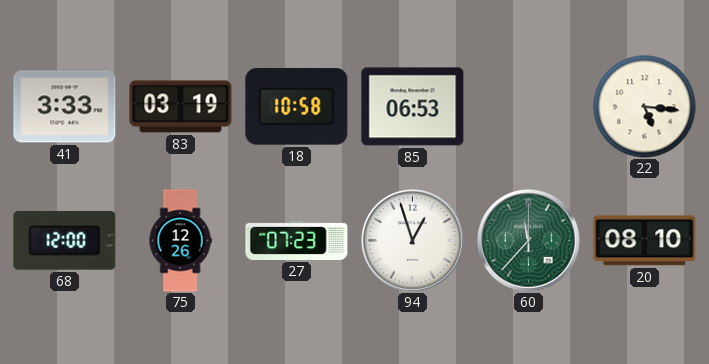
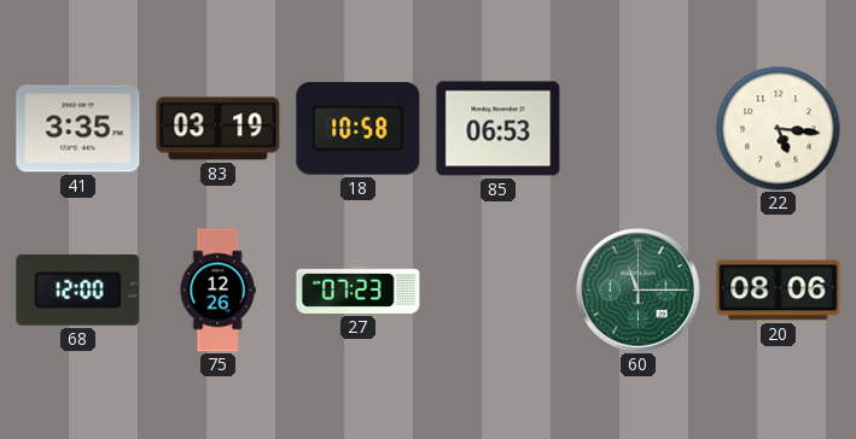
41: 3:33 -> 3:35 (78, 129)
94: 12:57 -> none (413, 241)
60: 11:37 -> 11:15 (639, 291)
20: 08:10 -> 08:06 (779, 291)
